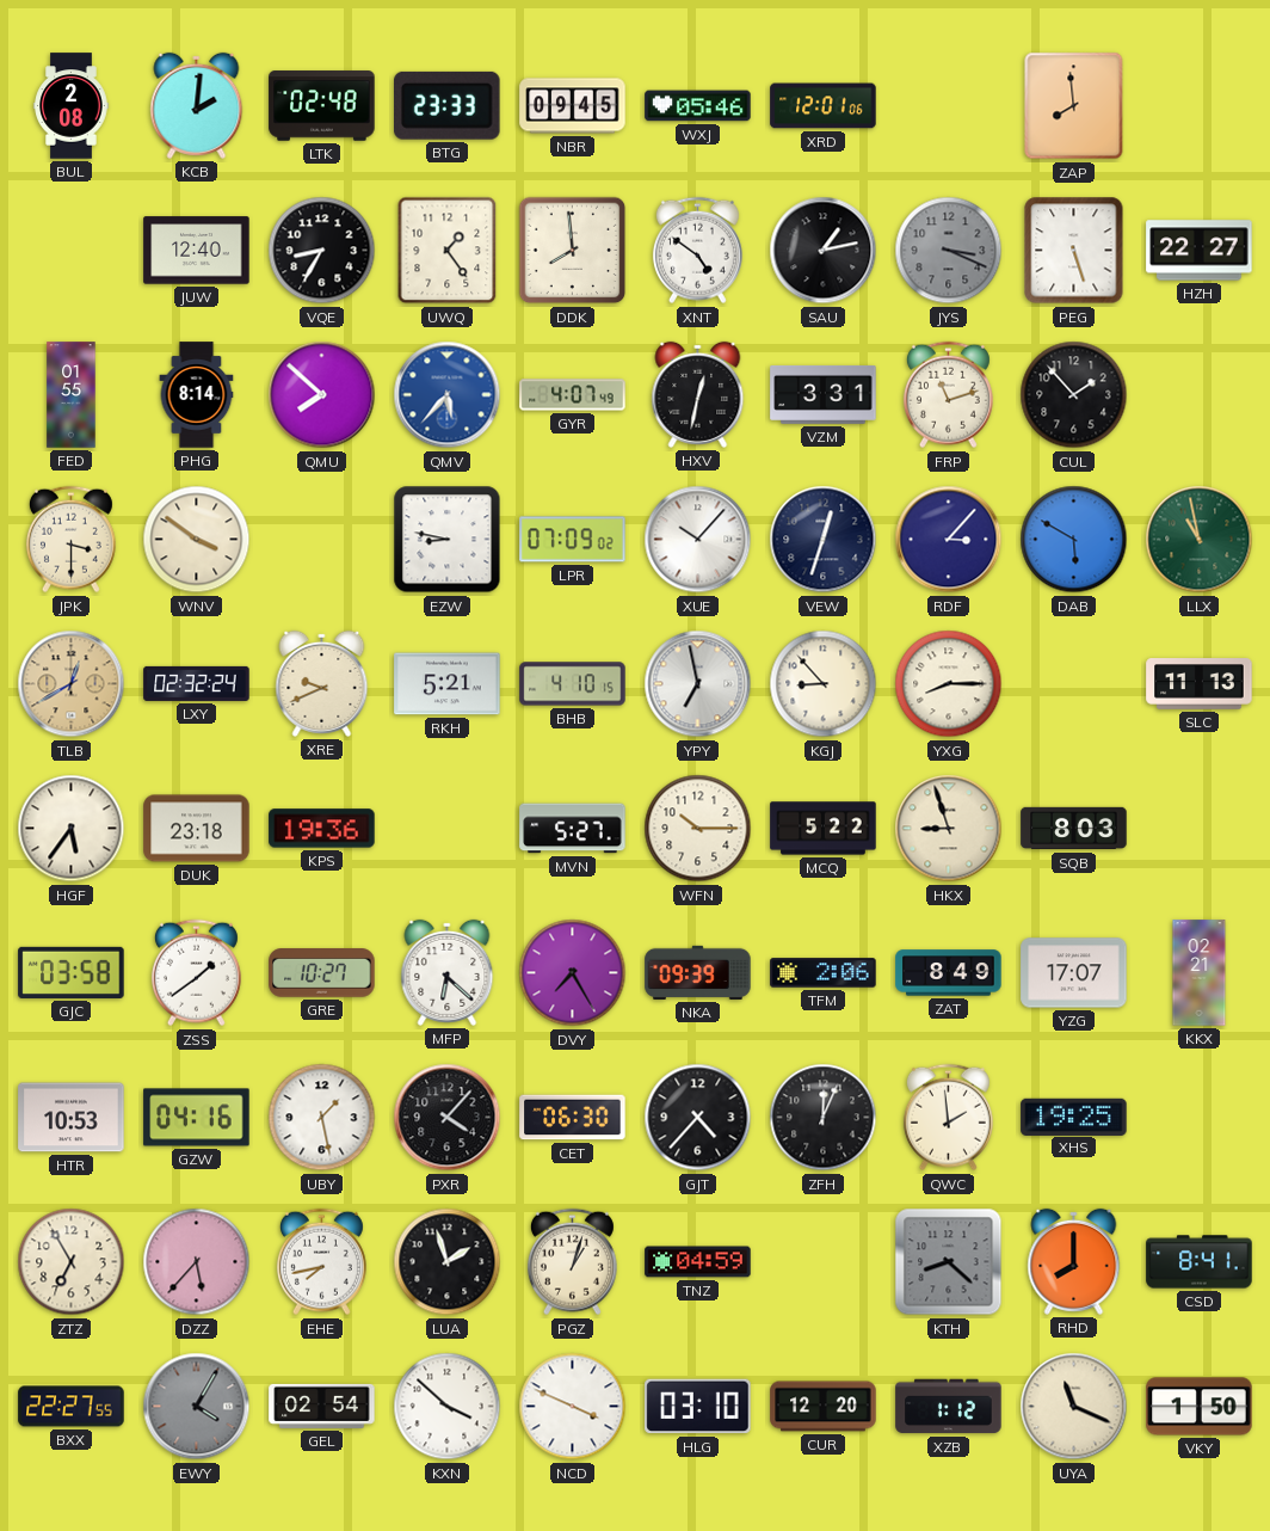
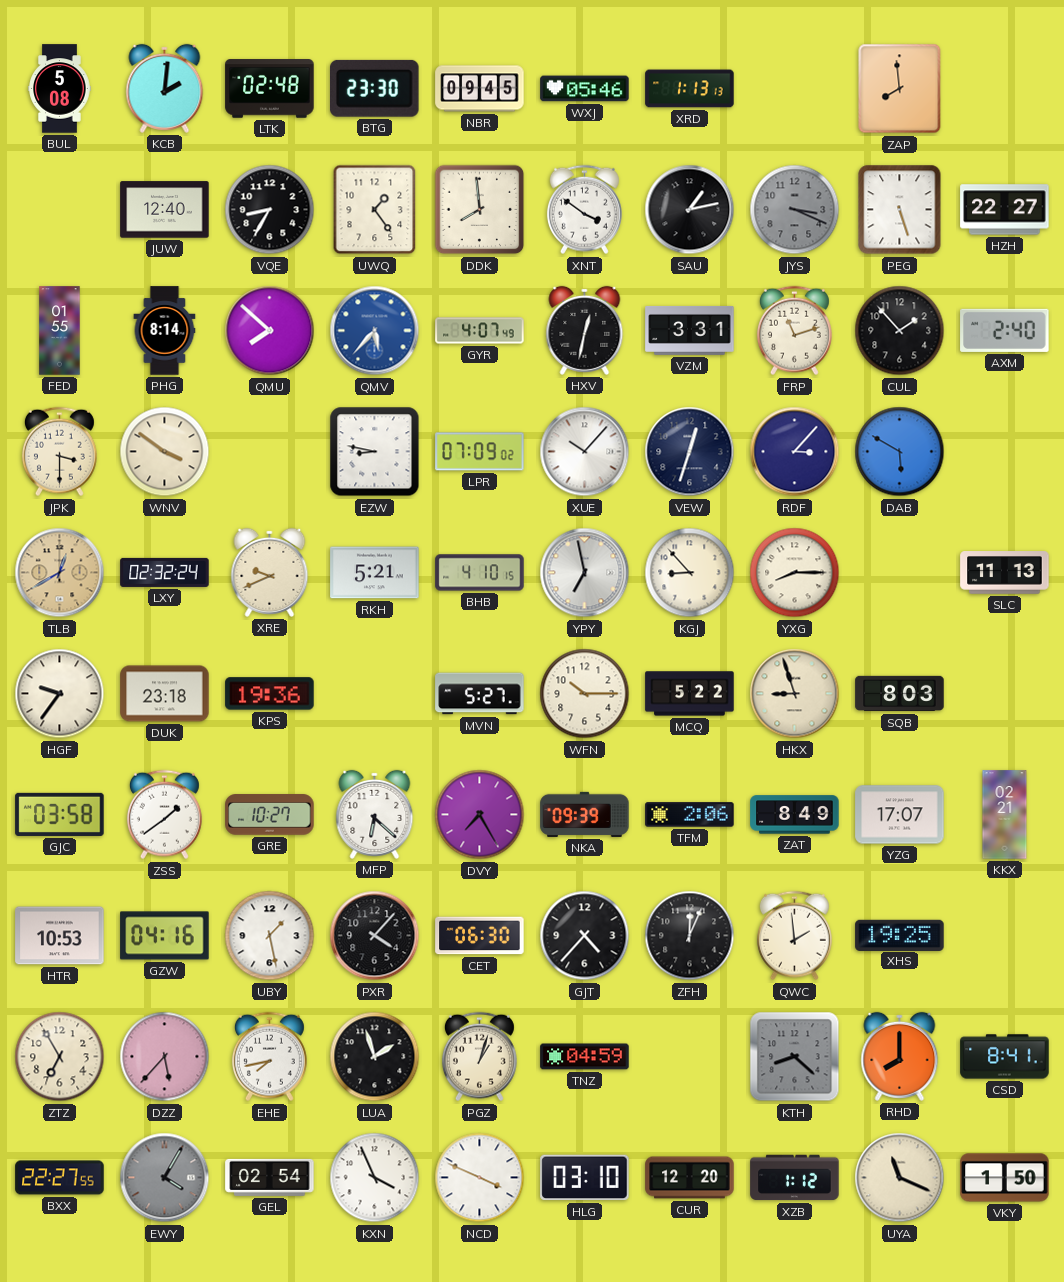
BUL: 2:08 -> 5:08 (60, 89)
BTG: 23:33 -> 23:30 (375, 88)
XRD: 12:01 -> 1:13 (690, 89)
XNT: 4:51 -> 3:51 (584, 210)
AXM: none -> 2:40 (1005, 330)
LLX: 10:58 -> none (1200, 540)
HGF: 5:36 -> 9:36 (60, 694)
KXN: 3:52 -> 3:56 (375, 1178)
